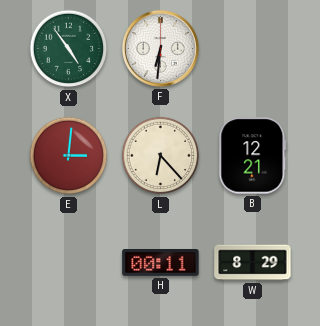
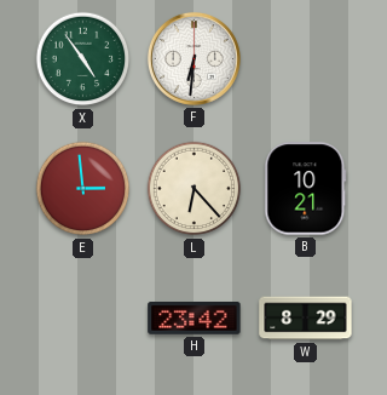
E: 3:01 -> 2:59 (83, 189)
B: 12:21 -> 10:21 (306, 189)
H: 00:11 -> 23:42 (195, 319)
